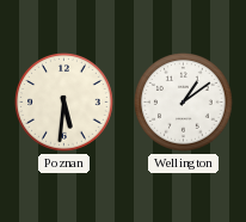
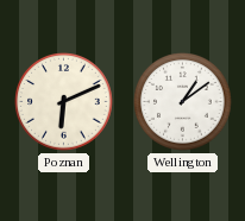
Poznan: 5:31 -> 6:11 (64, 102)
